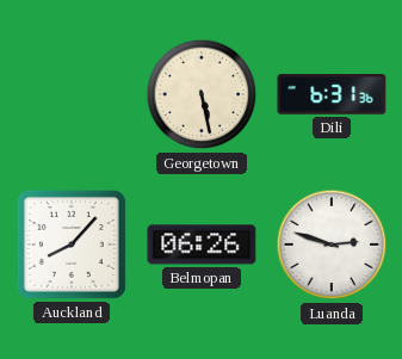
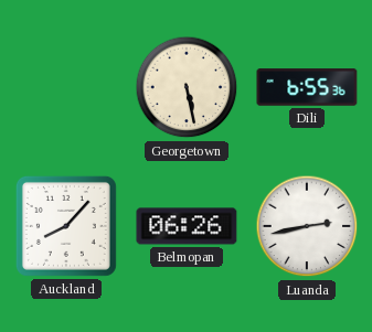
Dili: 6:31 -> 6:55 (307, 87)
Luanda: 2:48 -> 2:43 (307, 226)
